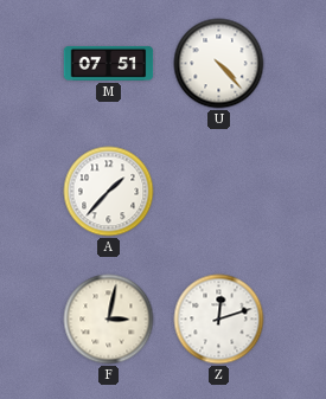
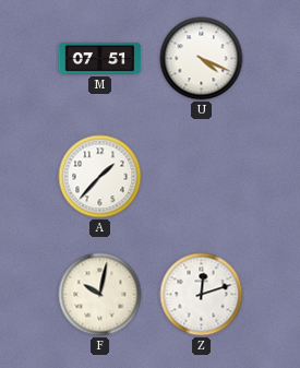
U: 4:23 -> 4:19 (202, 59)
F: 3:02 -> 10:02 (100, 295)
